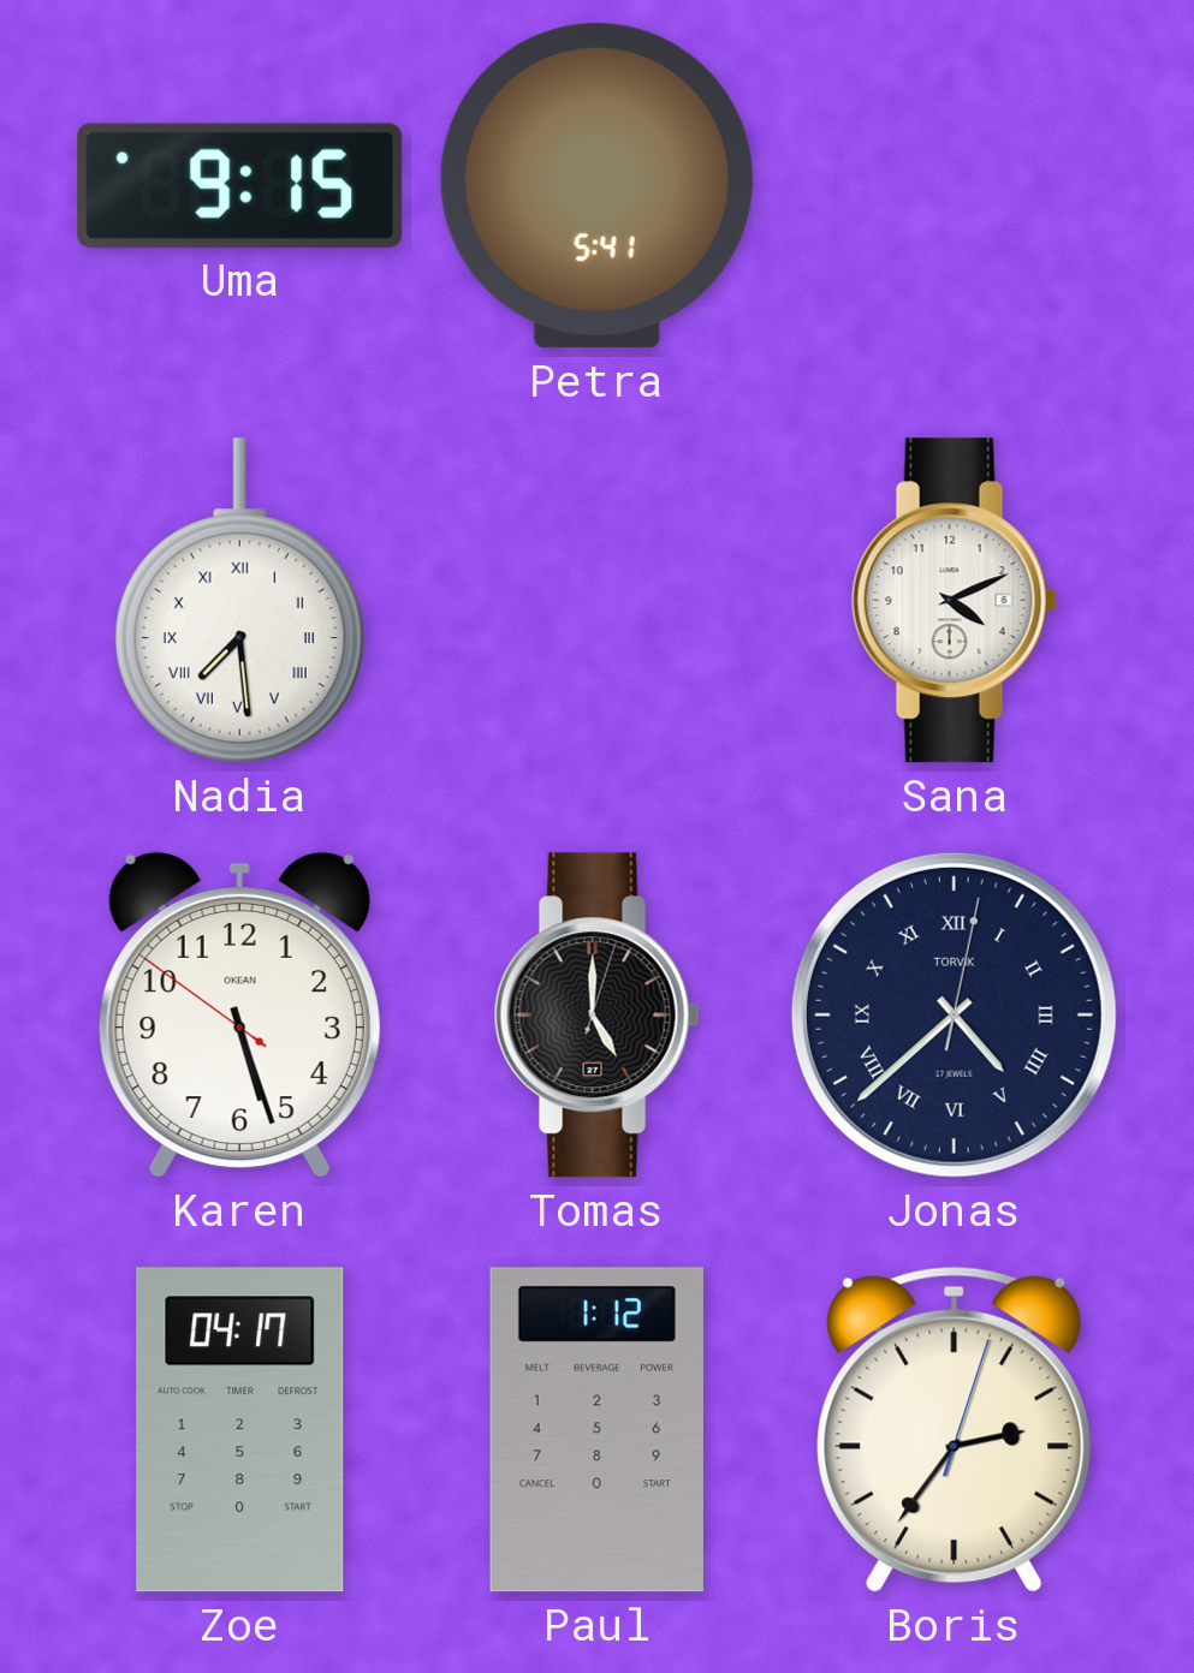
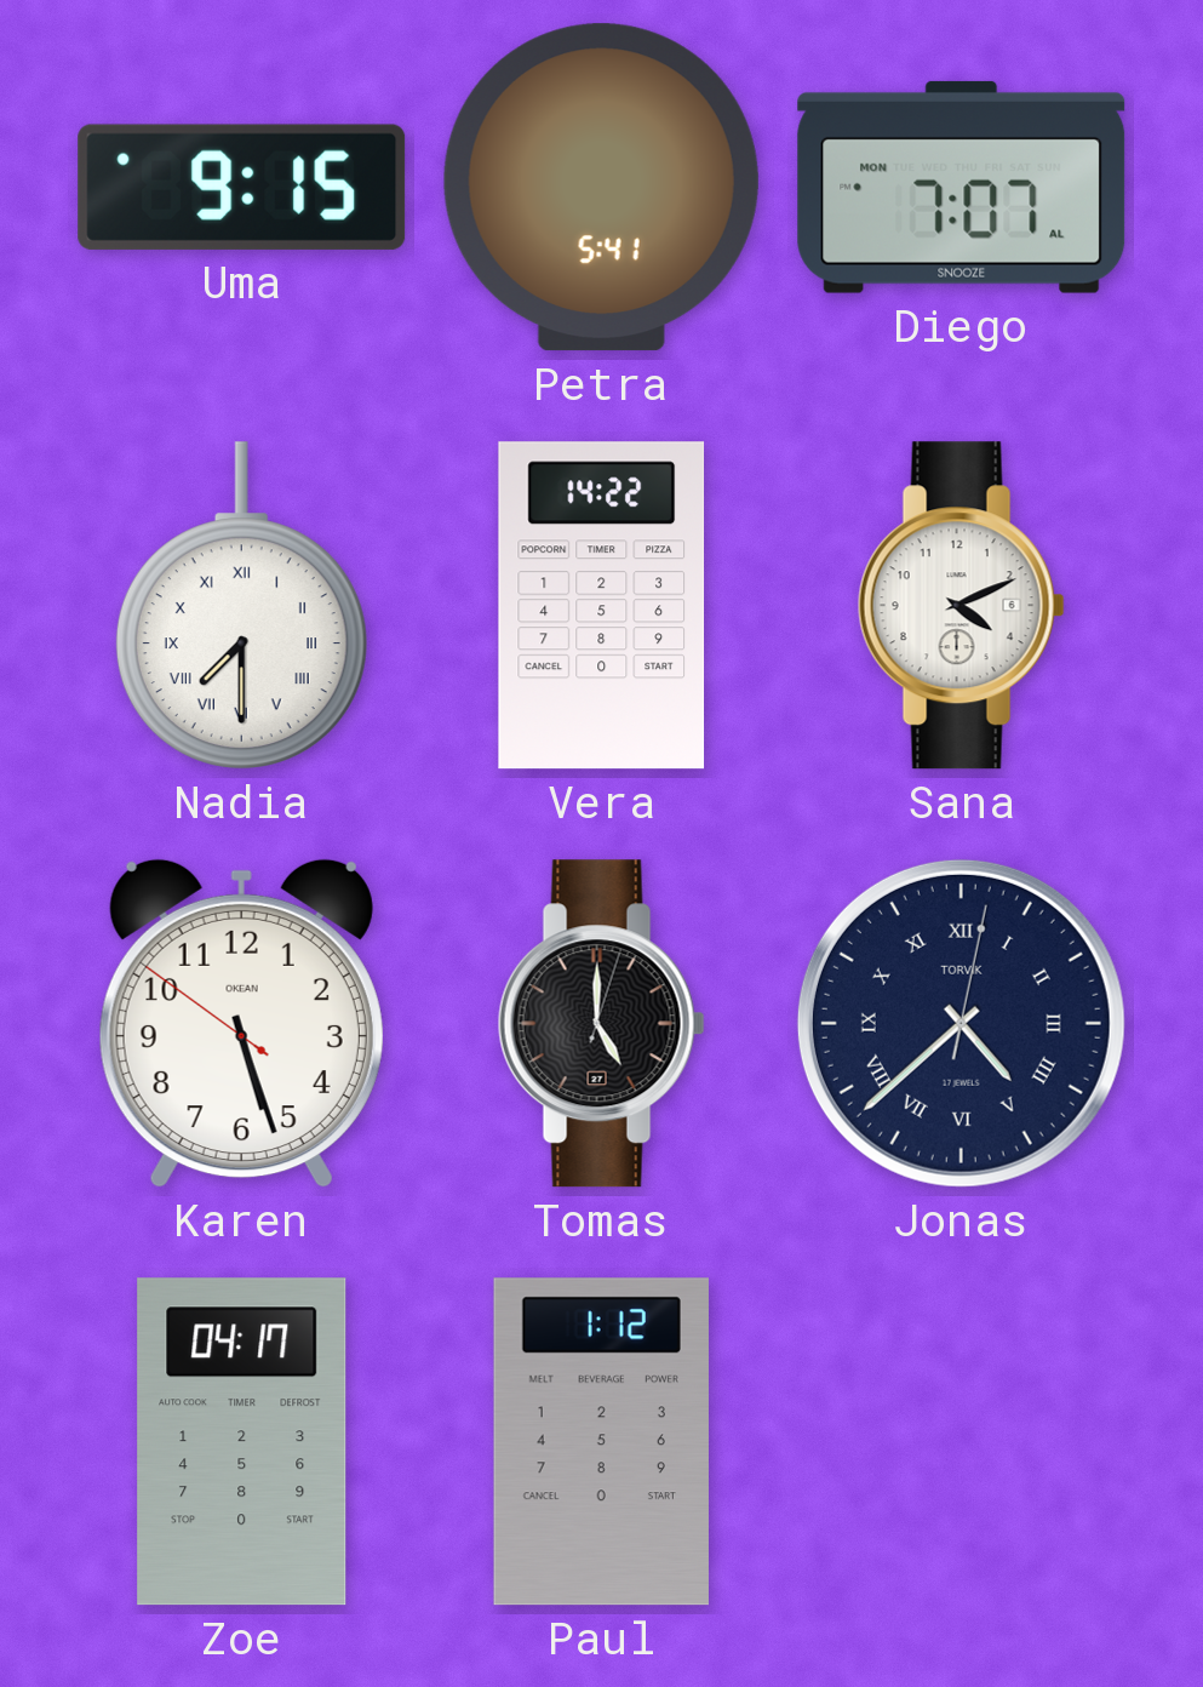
Diego: none -> 7:07 (962, 187)
Nadia: 7:29 -> 7:30 (241, 606)
Vera: none -> 14:22 (602, 606)
Boris: 2:36 -> none (955, 1429)
